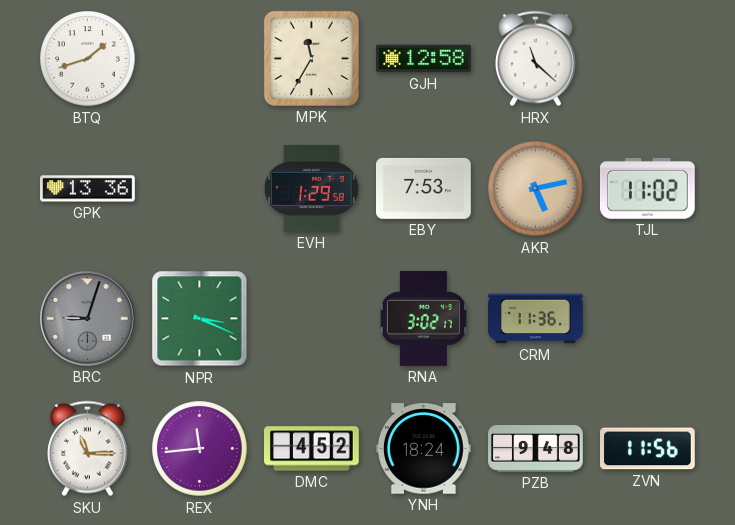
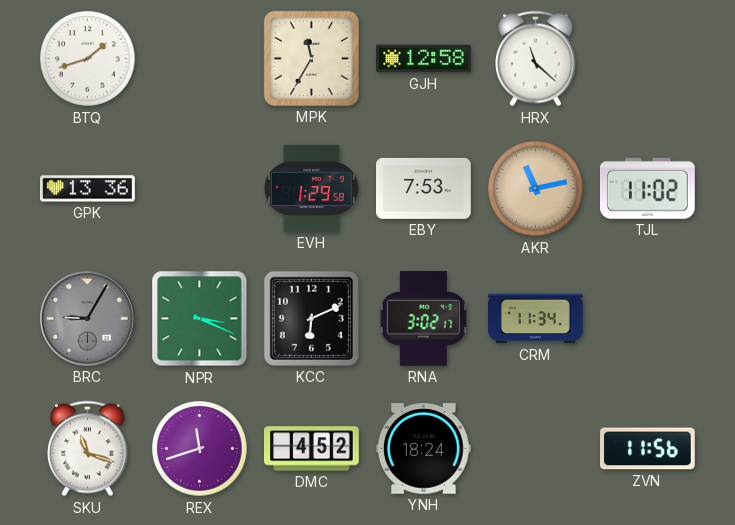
AKR: 5:13 -> 11:13 (536, 189)
BRC: 9:03 -> 9:05 (88, 319)
KCC: none -> 6:11 (311, 318)
CRM: 11:36 -> 11:34 (536, 319)
SKU: 11:15 -> 11:18 (87, 449)
REX: 11:44 -> 11:42 (200, 449)
PZB: 9:48 -> none (536, 449)
